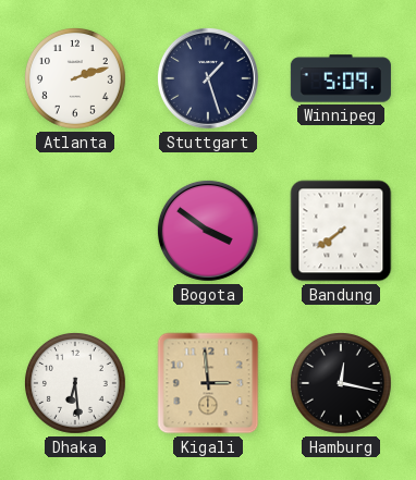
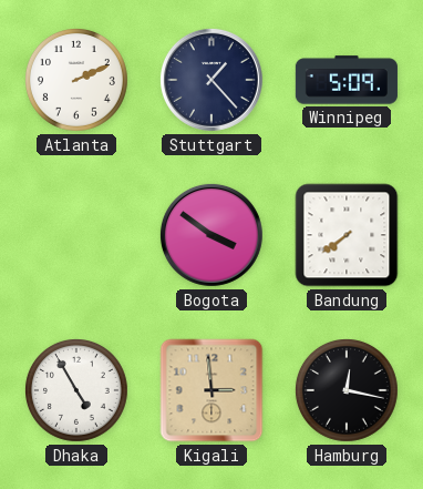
Atlanta: 2:12 -> 2:11 (78, 81)
Stuttgart: 1:27 -> 1:23 (211, 80)
Dhaka: 6:29 -> 4:55 (78, 391)
